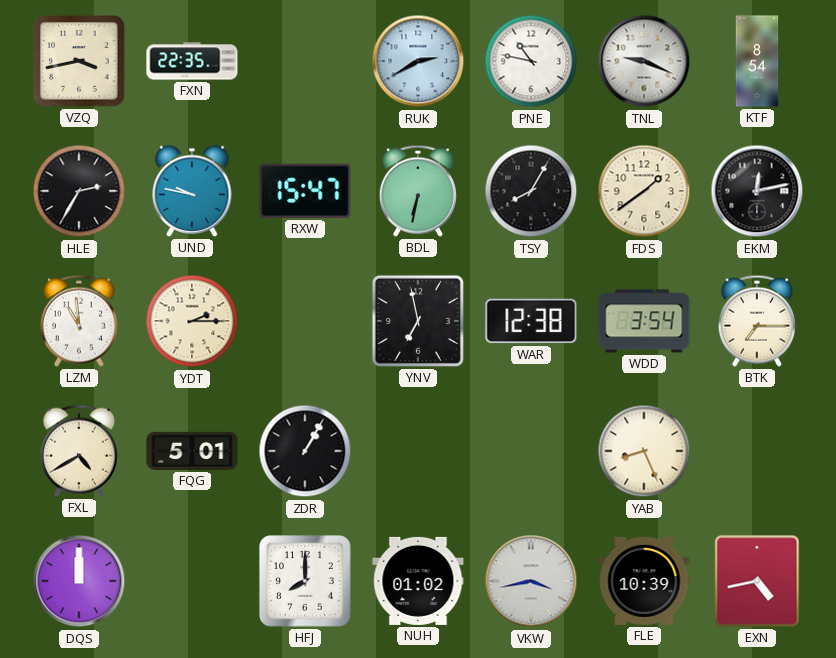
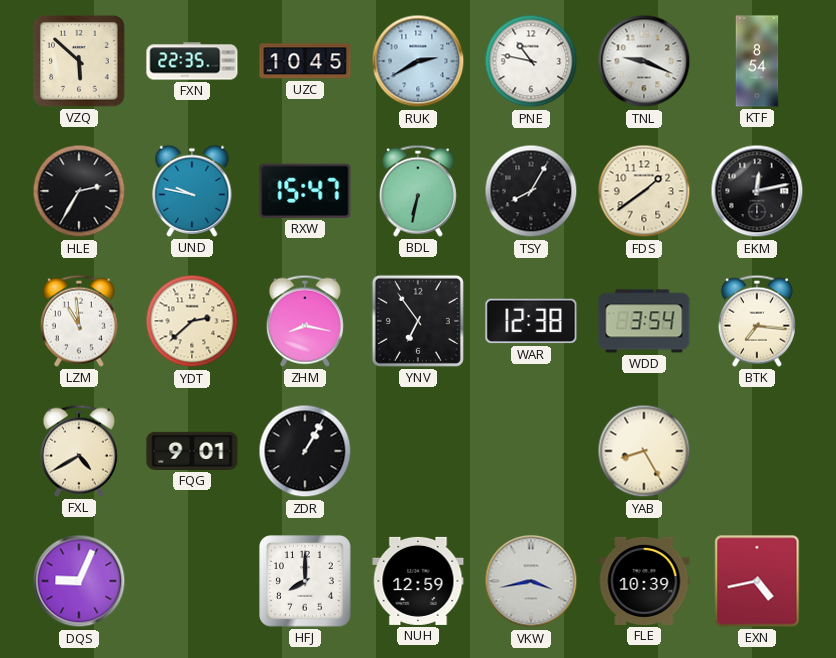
VZQ: 3:43 -> 5:52 (79, 61)
UZC: none -> 10:45 (305, 61)
YDT: 2:15 -> 2:38 (192, 321)
ZHM: none -> 8:17 (305, 321)
YNV: 6:58 -> 6:54 (418, 321)
BTK: 7:15 -> 7:16 (757, 321)
FQG: 5:01 -> 9:01 (192, 451)
YAB: 8:26 -> 8:25 (644, 451)
DQS: 12:00 -> 9:04 (79, 581)
NUH: 01:02 -> 12:59 (418, 581)
